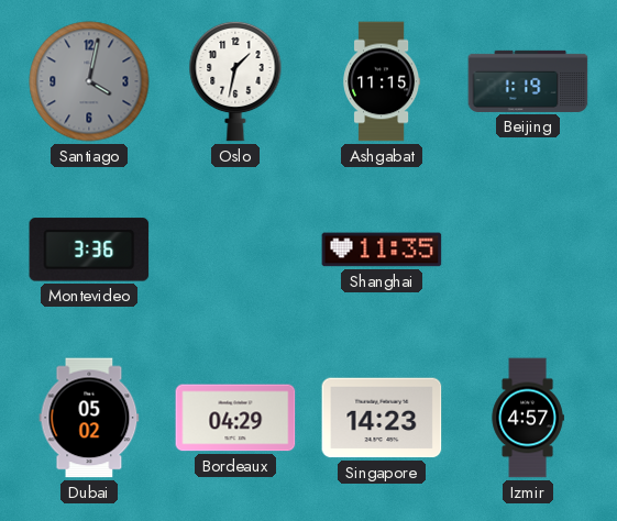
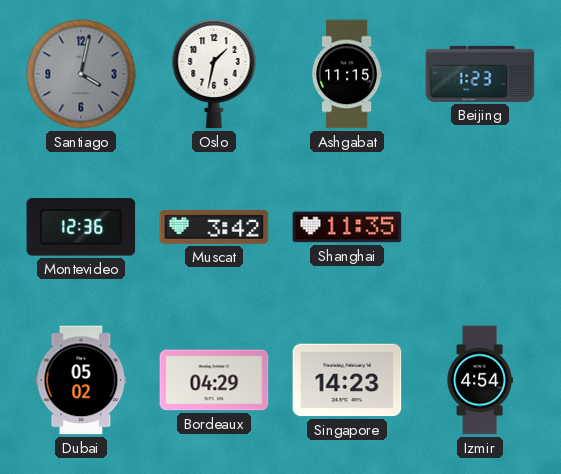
Beijing: 1:19 -> 1:23 (480, 74)
Montevideo: 3:36 -> 12:36 (81, 227)
Muscat: none -> 3:42 (214, 228)
Izmir: 4:57 -> 4:54 (480, 380)
